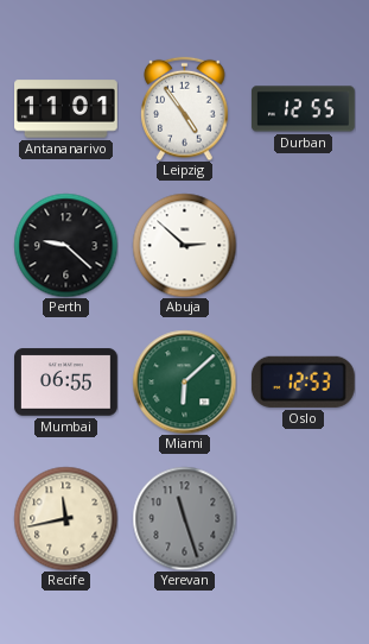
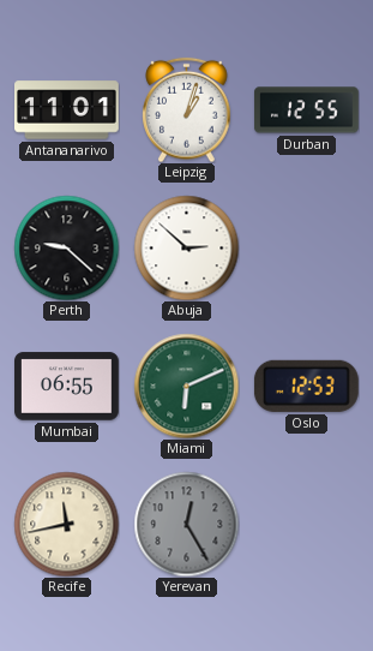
Leipzig: 4:54 -> 1:03 (187, 109)
Miami: 6:08 -> 6:11 (186, 386)
Yerevan: 11:27 -> 12:25 (186, 524)
